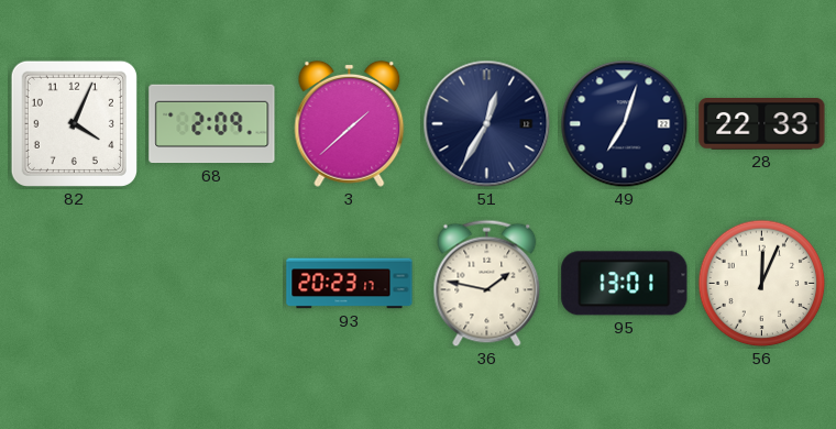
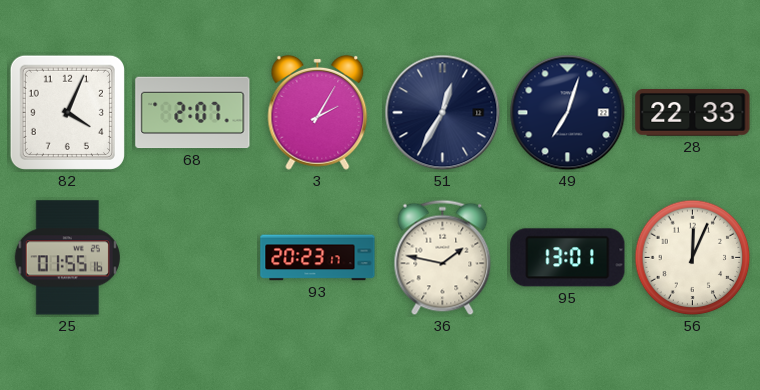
68: 2:09 -> 2:07 (193, 113)
3: 1:38 -> 2:05 (318, 112)
25: none -> 01:55 (67, 258)
